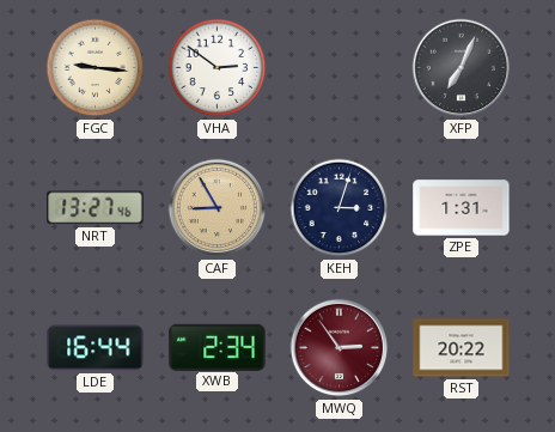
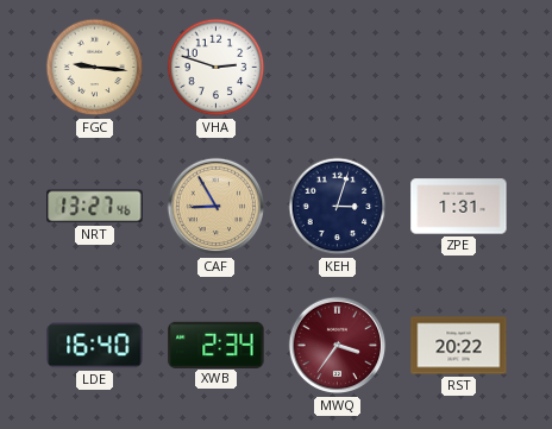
VHA: 2:51 -> 2:48 (217, 68)
XFP: 7:04 -> none (462, 68)
LDE: 16:44 -> 16:40 (95, 346)
MWQ: 2:54 -> 3:36 (338, 346)
